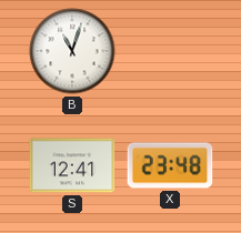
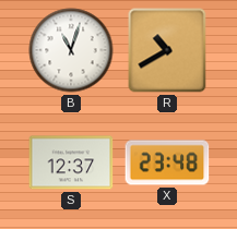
R: none -> 10:40 (167, 50)
S: 12:41 -> 12:37 (71, 162)
